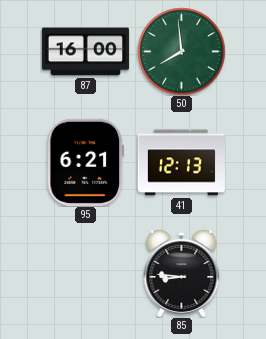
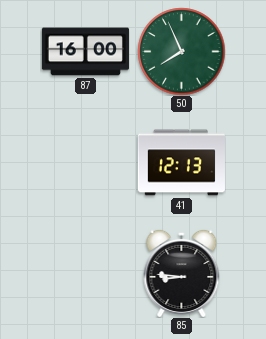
50: 7:59 -> 7:56 (181, 51)
95: 6:21 -> none (85, 162)
